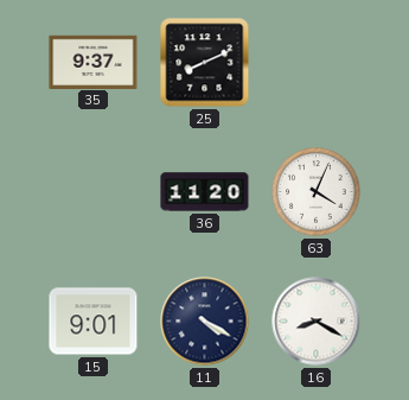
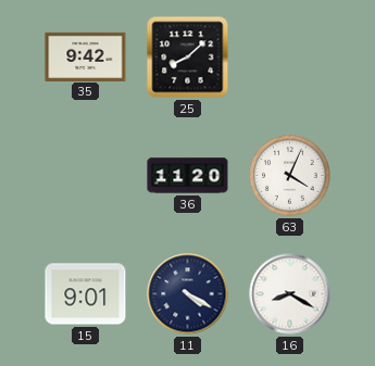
35: 9:37 -> 9:42 (86, 56)
25: 8:11 -> 8:08 (188, 58)
